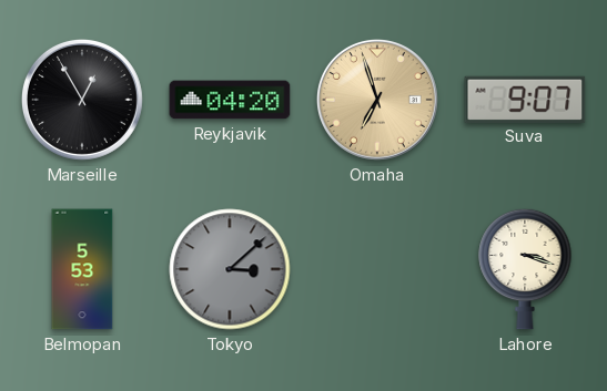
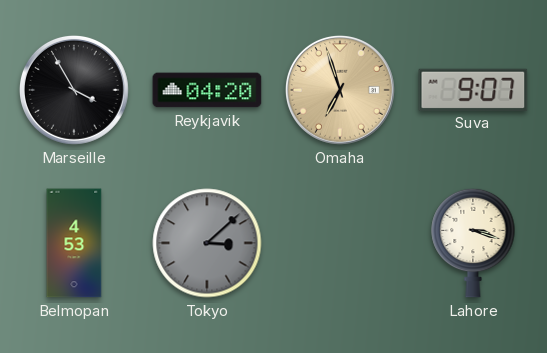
Marseille: 12:55 -> 3:55 (74, 90)
Belmopan: 5:53 -> 4:53 (74, 243)
